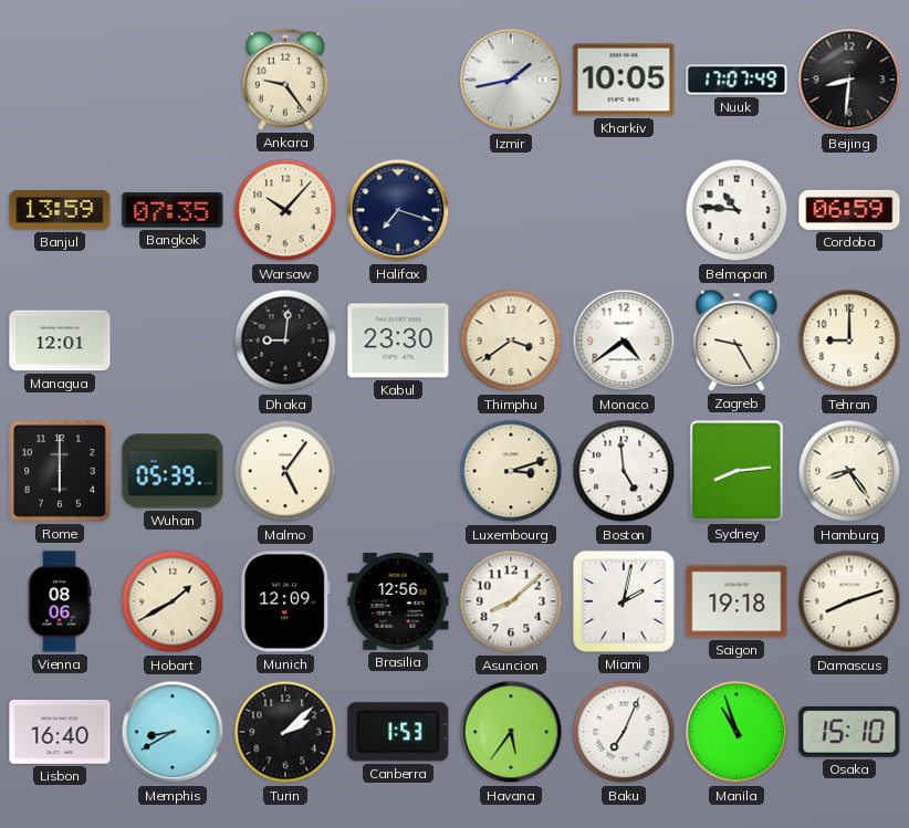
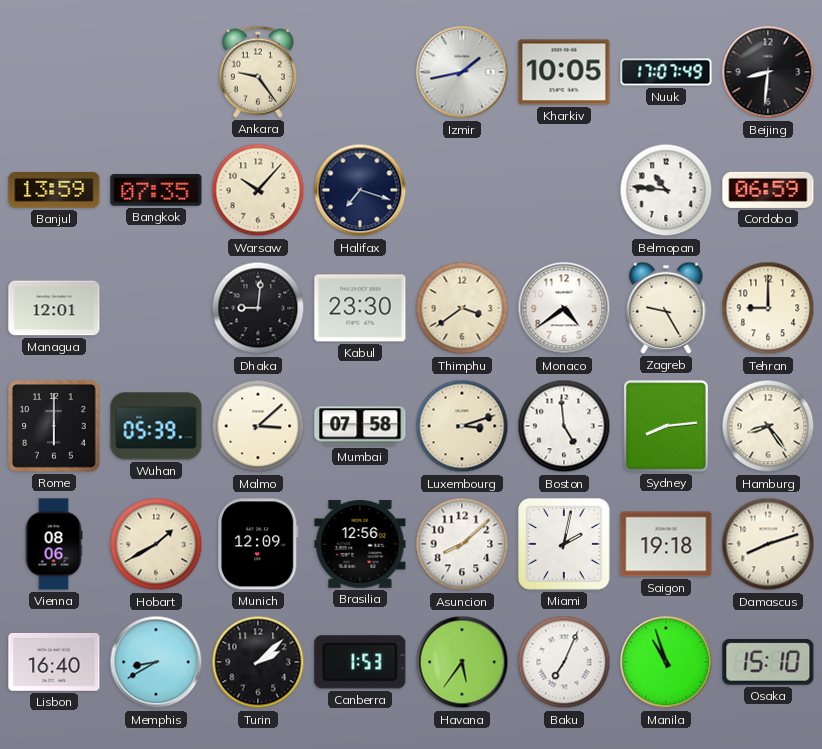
Malmo: 5:06 -> 3:08 (258, 426)
Mumbai: none -> 07:58 (360, 426)
